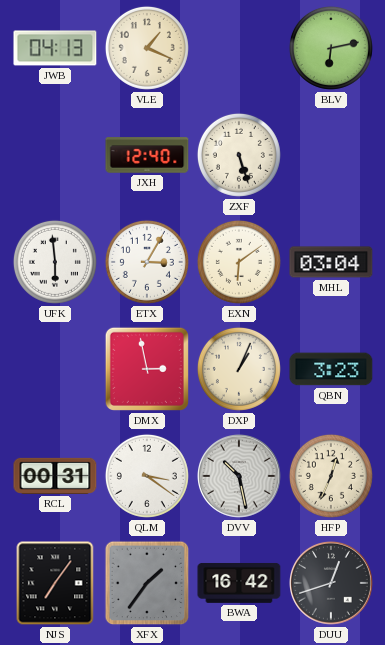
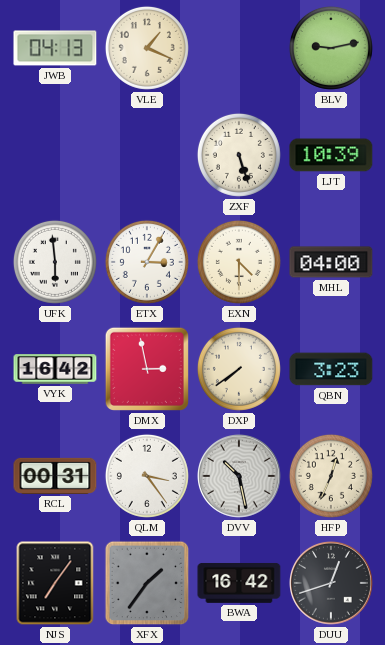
BLV: 6:13 -> 9:13 (331, 48)
JXH: 12:40 -> none (147, 155)
LJT: none -> 10:39 (331, 155)
EXN: 6:09 -> 4:30 (239, 262)
MHL: 03:04 -> 04:00 (331, 262)
VYK: none -> 16:42 (55, 369)
DXP: 1:04 -> 7:39 (239, 369)
QLM: 3:21 -> 3:24 (147, 476)
